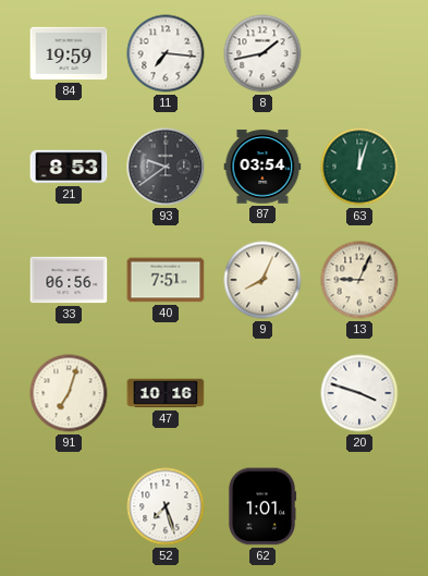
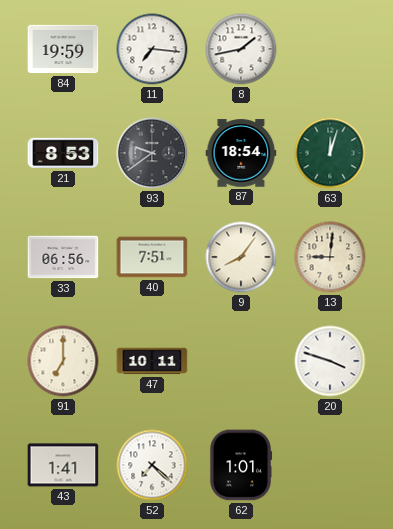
87: 03:54 -> 18:54 (241, 153)
9: 8:04 -> 8:06 (241, 257)
13: 9:04 -> 9:01 (330, 257)
91: 7:03 -> 7:00 (63, 361)
47: 10:16 -> 10:11 (152, 361)
43: none -> 1:41 (63, 465)
52: 7:27 -> 7:22 (152, 465)
